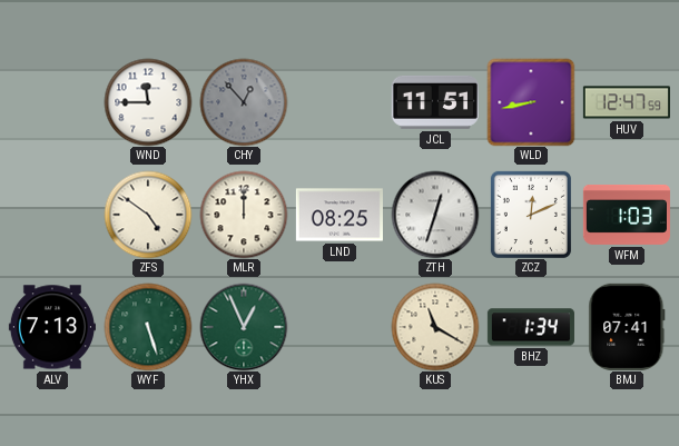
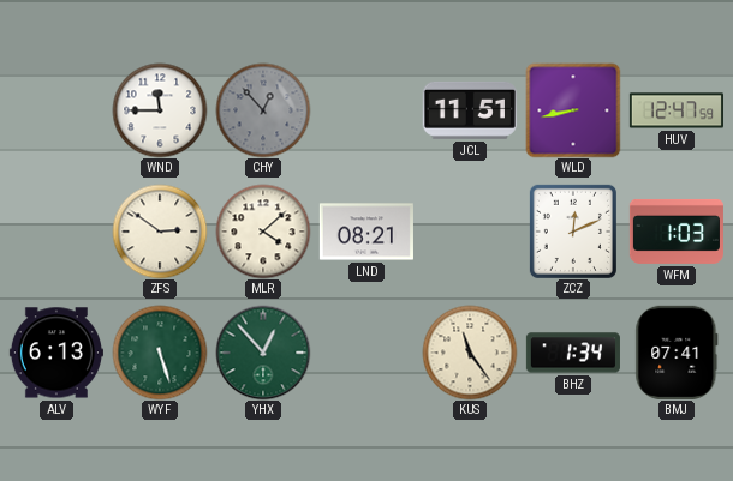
ZFS: 4:51 -> 2:51 (160, 232)
MLR: 12:00 -> 4:08 (263, 232)
LND: 08:25 -> 08:21 (366, 232)
ZTH: 12:33 -> none (435, 215)
ALV: 7:13 -> 6:13 (56, 353)
YHX: 12:56 -> 12:53 (263, 353)
KUS: 11:20 -> 11:24 (470, 353)
